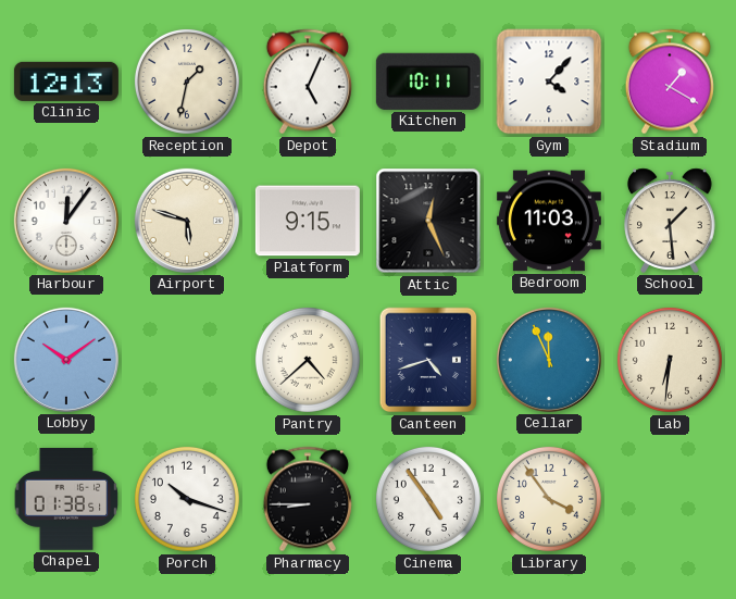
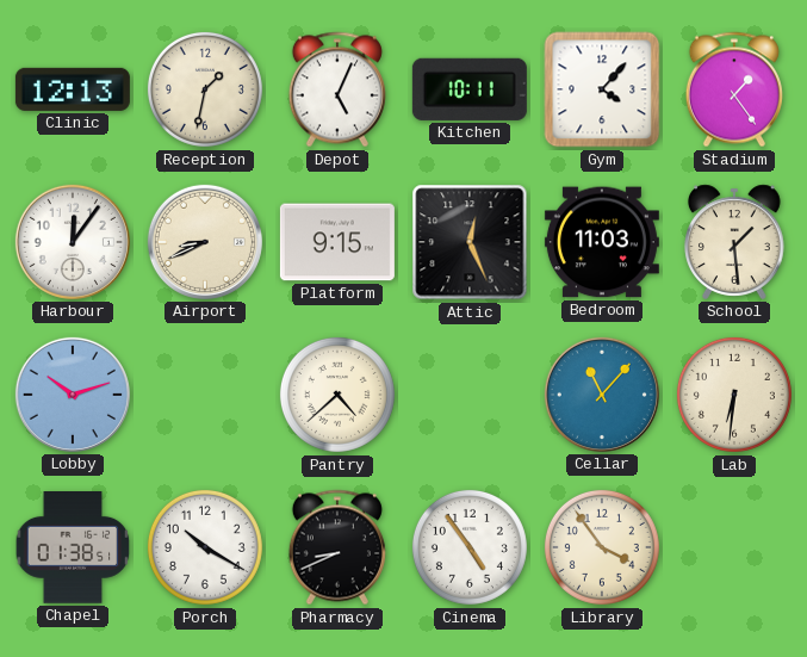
Stadium: 1:20 -> 1:24 (734, 89)
Airport: 5:48 -> 8:41 (205, 242)
Lobby: 10:09 -> 10:12 (73, 395)
Canteen: 4:42 -> none (428, 360)
Cellar: 11:56 -> 11:07 (602, 395)
Porch: 10:18 -> 10:20 (205, 547)
Pharmacy: 8:45 -> 8:41 (337, 547)
